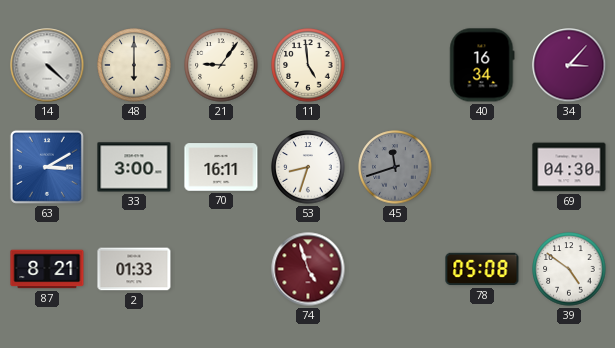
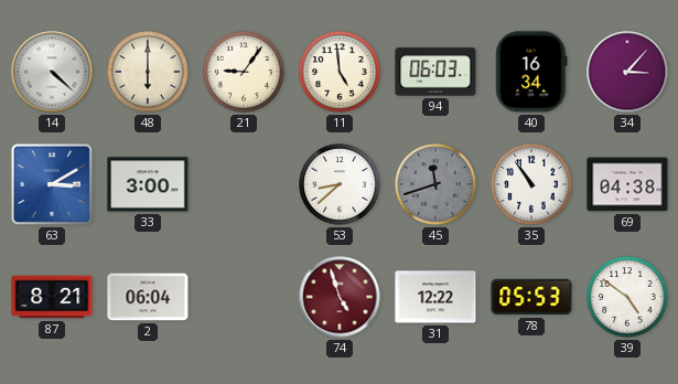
94: none -> 06:03 (435, 72)
70: 16:11 -> none (221, 167)
53: 8:33 -> 8:38 (340, 184)
35: none -> 10:54 (531, 184)
69: 04:30 -> 04:38 (627, 184)
2: 01:33 -> 06:04 (148, 297)
31: none -> 12:22 (435, 297)
78: 05:08 -> 05:53 (531, 297)
